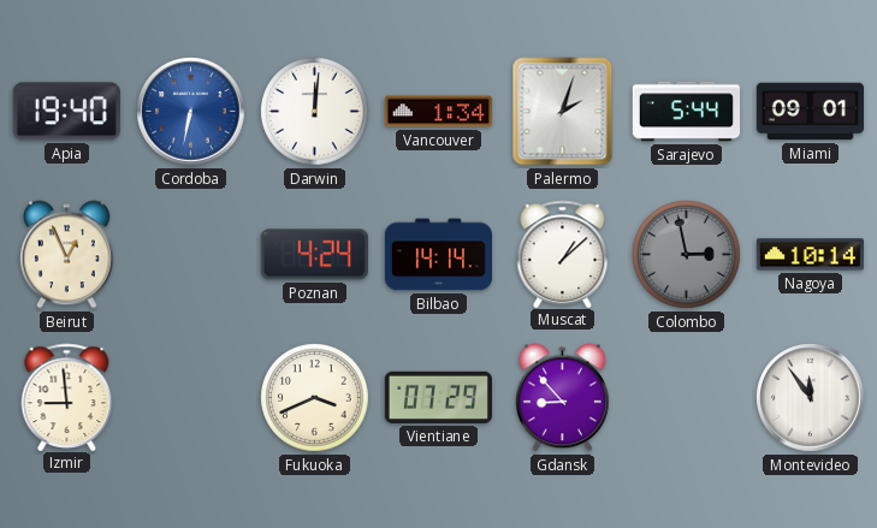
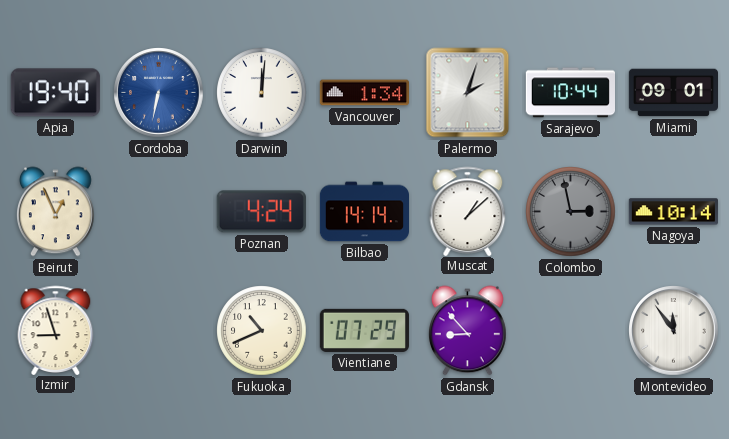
Sarajevo: 5:44 -> 10:44 (570, 93)
Izmir: 8:59 -> 8:57 (56, 330)
Fukuoka: 3:41 -> 10:41 (262, 331)
